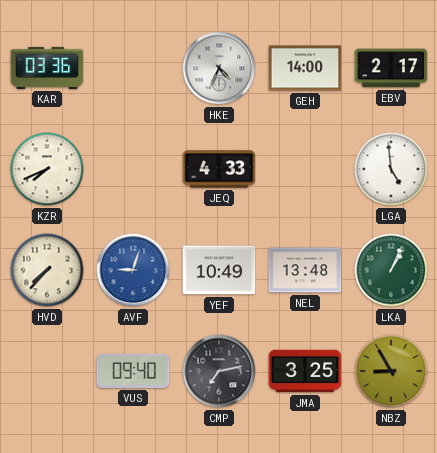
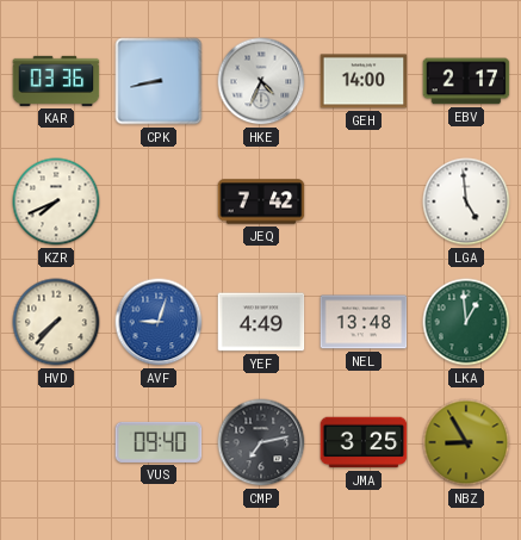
CPK: none -> 8:43 (159, 81)
JEQ: 4:33 -> 7:42 (261, 201)
YEF: 10:49 -> 4:49 (261, 322)
LKA: 1:04 -> 12:59 (466, 322)
